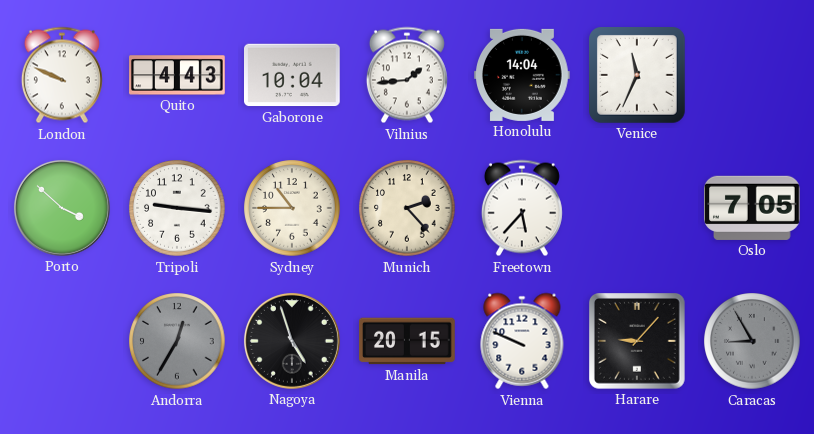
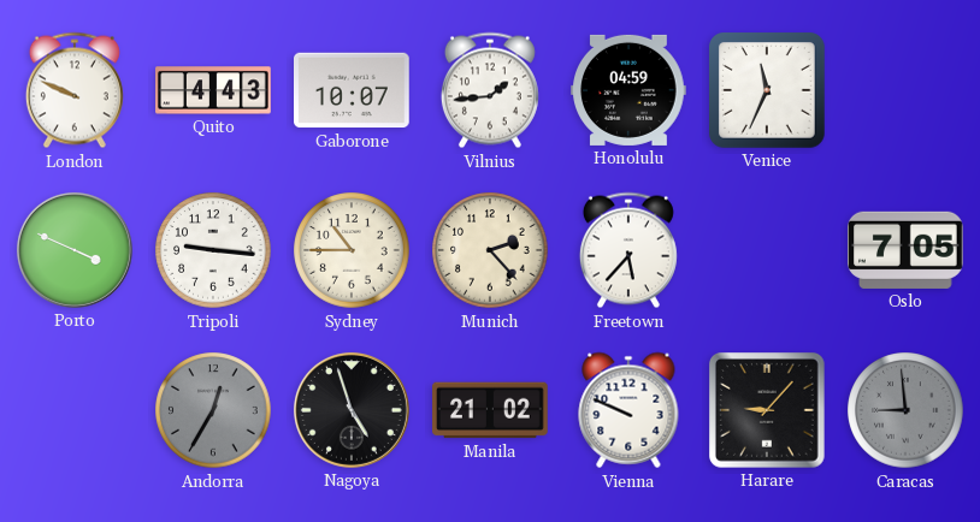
Gaborone: 10:04 -> 10:07 (352, 90)
Honolulu: 14:04 -> 04:59 (628, 90)
Porto: 3:52 -> 3:49 (75, 250)
Manila: 20:15 -> 21:02 (490, 410)
Caracas: 8:55 -> 8:59 (905, 410)
